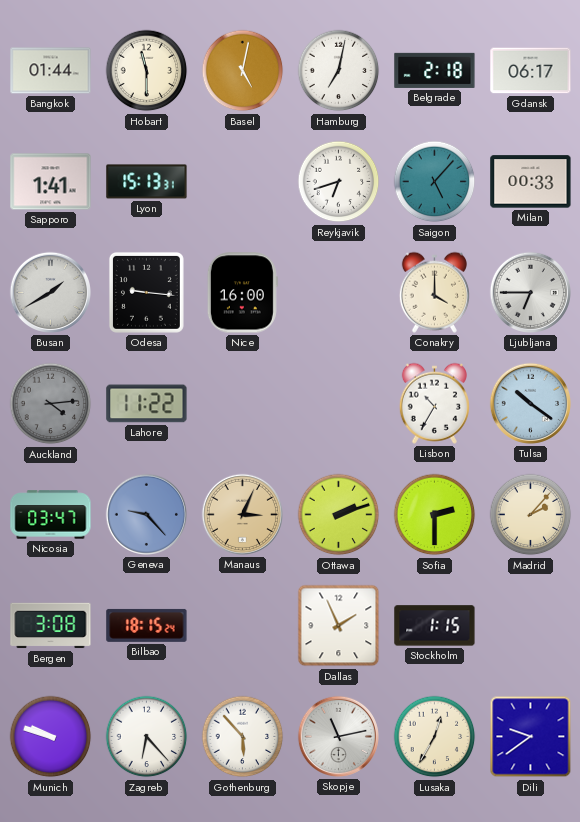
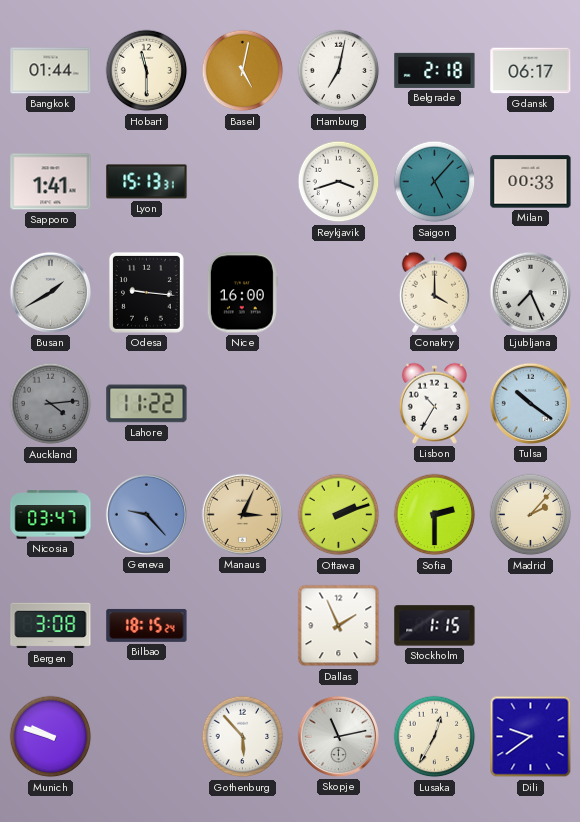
Reykjavik: 6:42 -> 3:42 (339, 182)
Ljubljana: 6:45 -> 7:26 (530, 292)
Zagreb: 6:23 -> none (147, 737)
